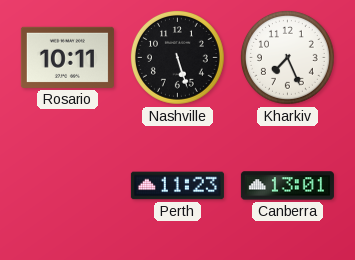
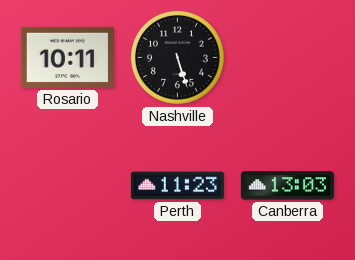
Kharkiv: 7:26 -> none (288, 58)
Canberra: 13:01 -> 13:03 (287, 186)
